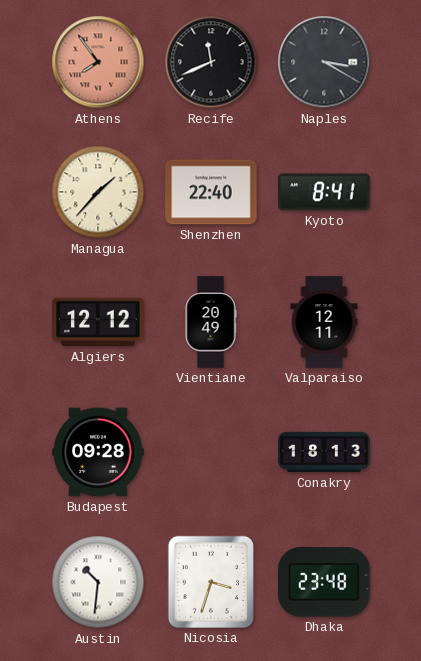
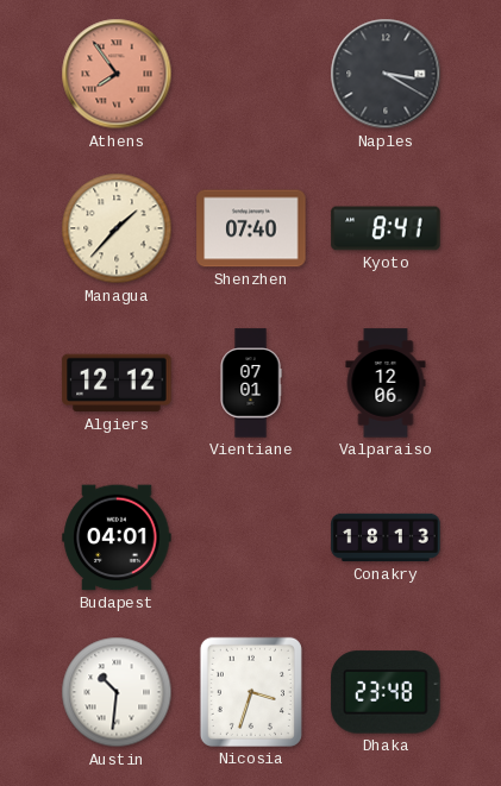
Recife: 11:41 -> none (211, 62)
Shenzhen: 22:40 -> 07:40 (251, 228)
Vientiane: 20:49 -> 07:01 (251, 383)
Valparaiso: 12:11 -> 12:06 (386, 383)
Budapest: 09:28 -> 04:01 (117, 537)
